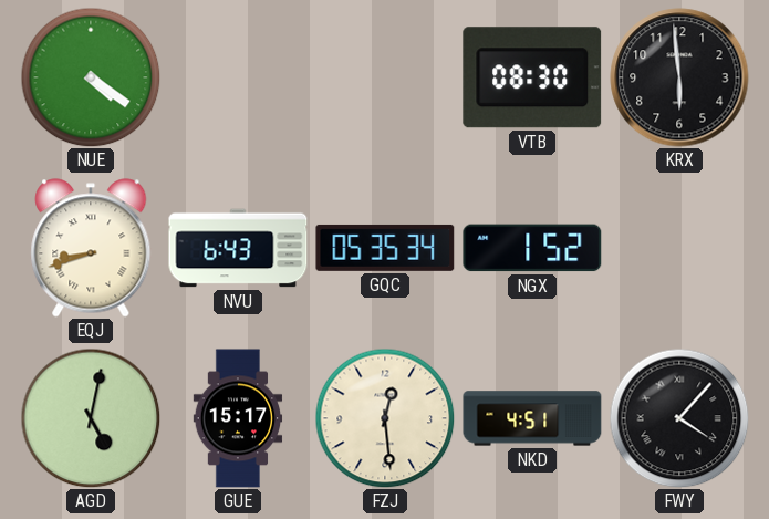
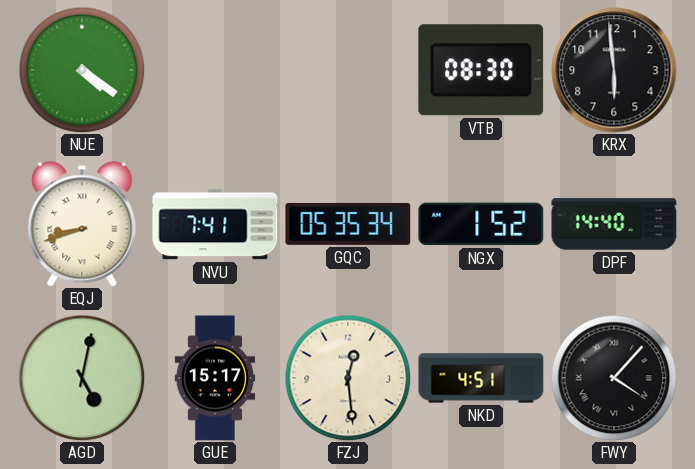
NVU: 6:43 -> 7:41 (215, 224)
DPF: none -> 14:40 (614, 224)
